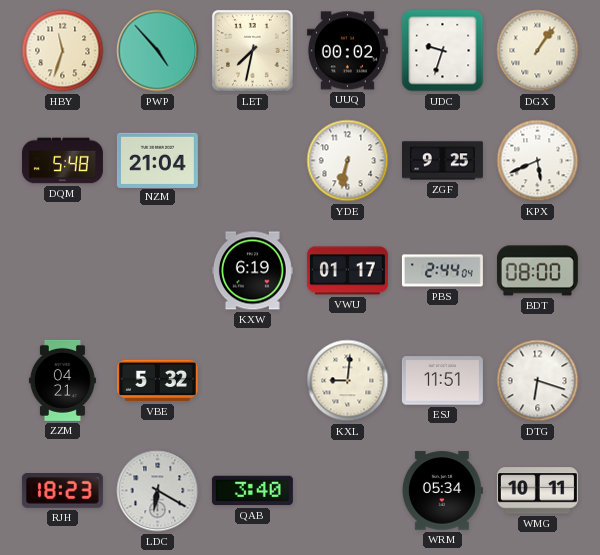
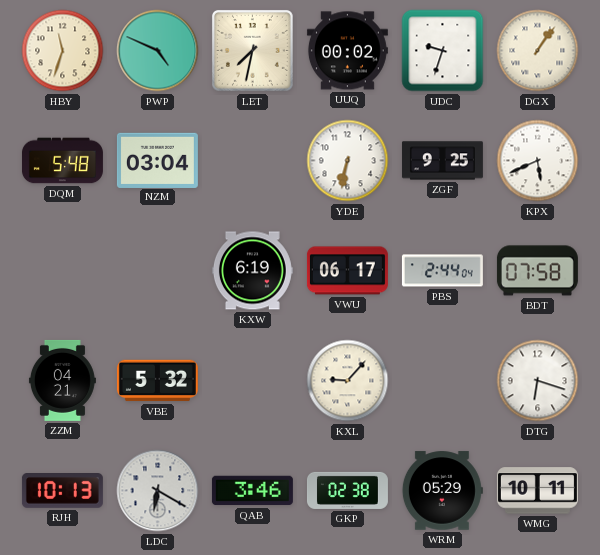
PWP: 4:53 -> 4:49 (158, 51)
NZM: 21:04 -> 03:04 (157, 160)
VWU: 01:17 -> 06:17 (347, 271)
BDT: 08:00 -> 07:58 (537, 271)
KXL: 9:01 -> 9:07 (348, 381)
ESJ: 11:51 -> none (442, 381)
RJH: 18:23 -> 10:13 (62, 491)
QAB: 3:40 -> 3:46 (252, 491)
GKP: none -> 02:38 (347, 490)
WRM: 05:34 -> 05:29 (442, 491)
